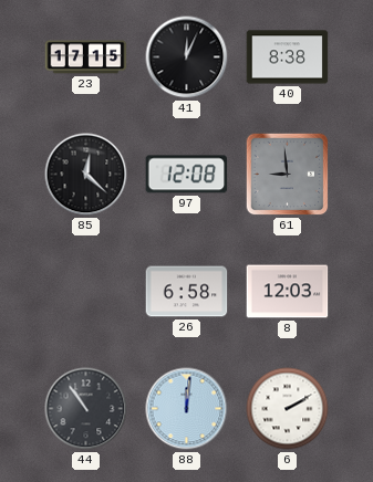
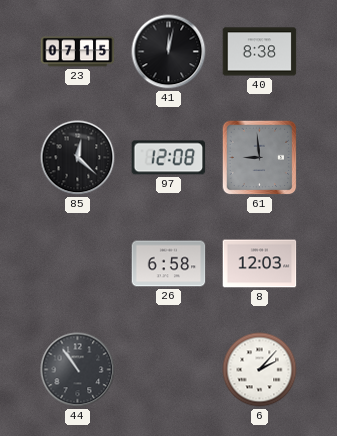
23: 17:15 -> 07:15 (78, 52)
41: 12:04 -> 12:02 (169, 52)
88: 12:01 -> none (187, 409)
6: 2:10 -> 2:07 (260, 370)
